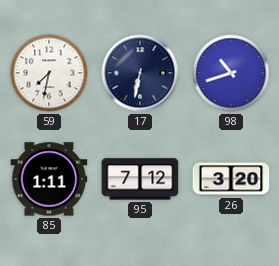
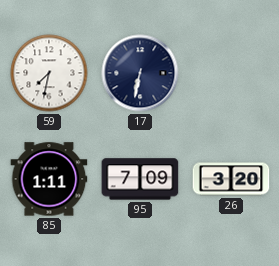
98: 10:42 -> none (231, 73)
95: 7:12 -> 7:09 (140, 179)
